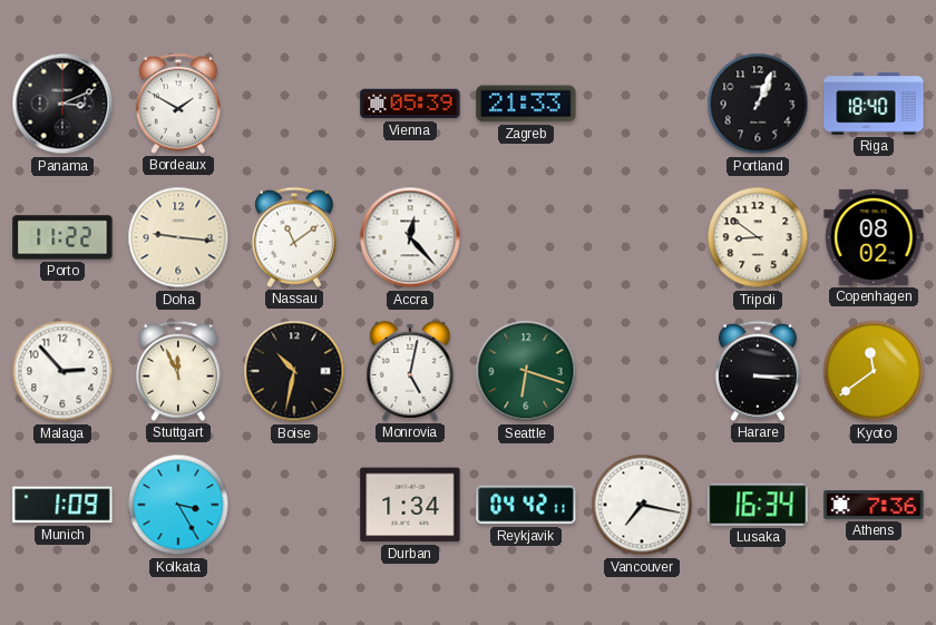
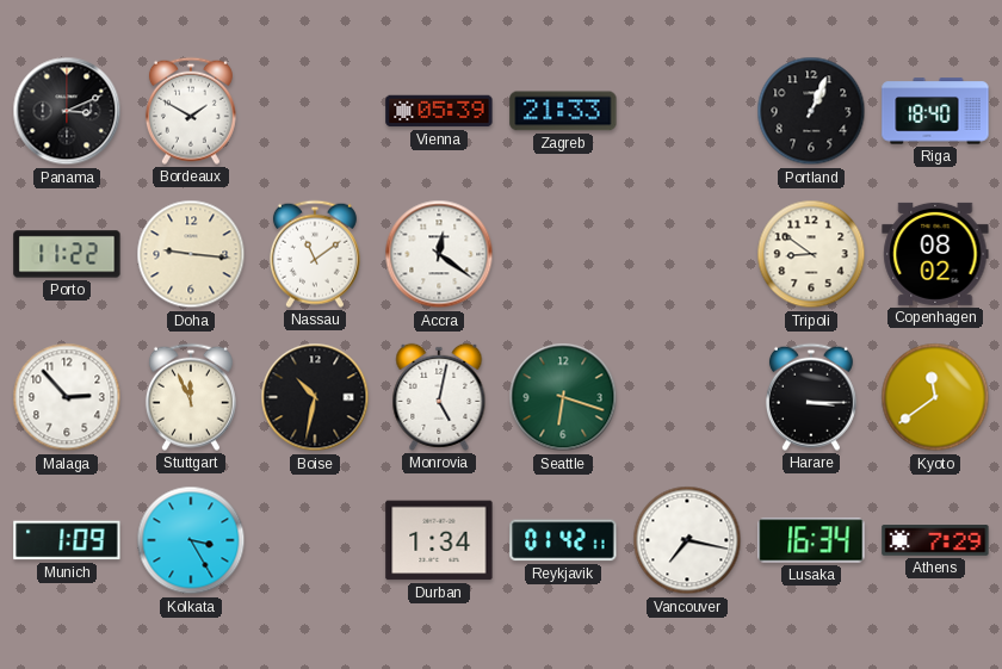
Accra: 12:23 -> 12:21 (439, 254)
Reykjavik: 04:42 -> 01:42 (563, 540)
Athens: 7:36 -> 7:29 (935, 540)
